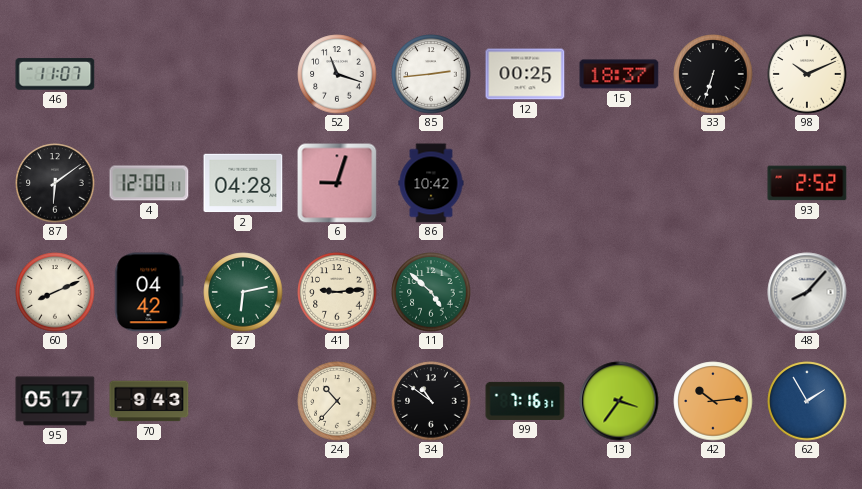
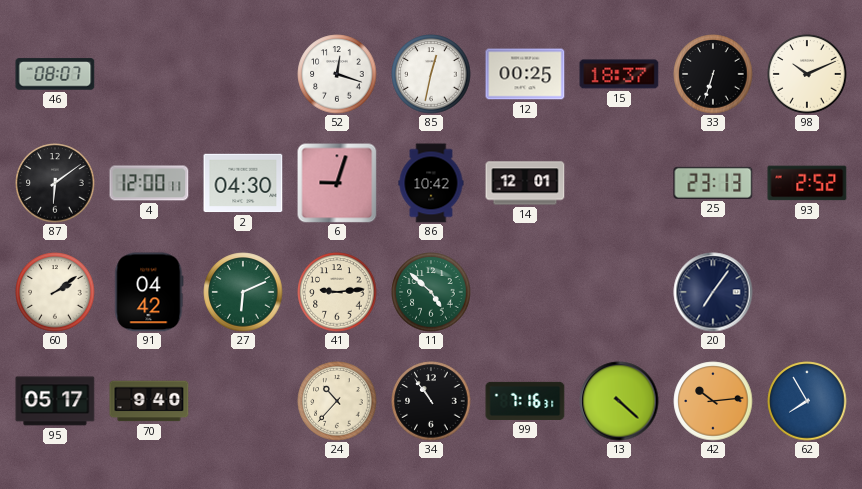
46: 11:07 -> 08:07 (55, 74)
52: 11:18 -> 12:18 (337, 74)
85: 2:44 -> 12:32 (431, 74)
2: 04:28 -> 04:30 (243, 183)
14: none -> 12:01 (525, 183)
25: none -> 23:13 (713, 183)
60: 8:11 -> 2:09 (55, 292)
27: 6:13 -> 6:11 (243, 292)
20: none -> 7:06 (713, 292)
48: 8:07 -> none (807, 292)
70: 9:43 -> 9:40 (149, 401)
34: 10:51 -> 10:54 (431, 401)
13: 3:36 -> 4:22 (619, 401)
62: 1:55 -> 7:55 (807, 401)
